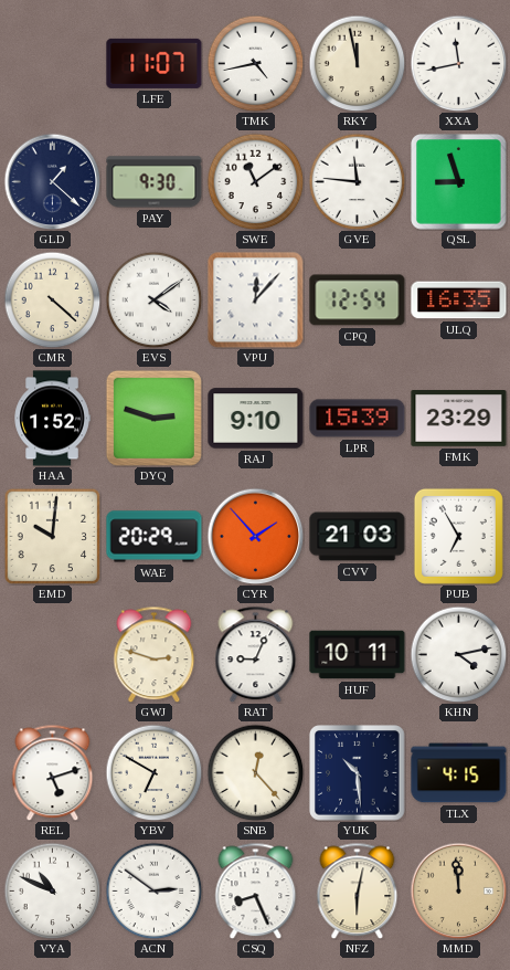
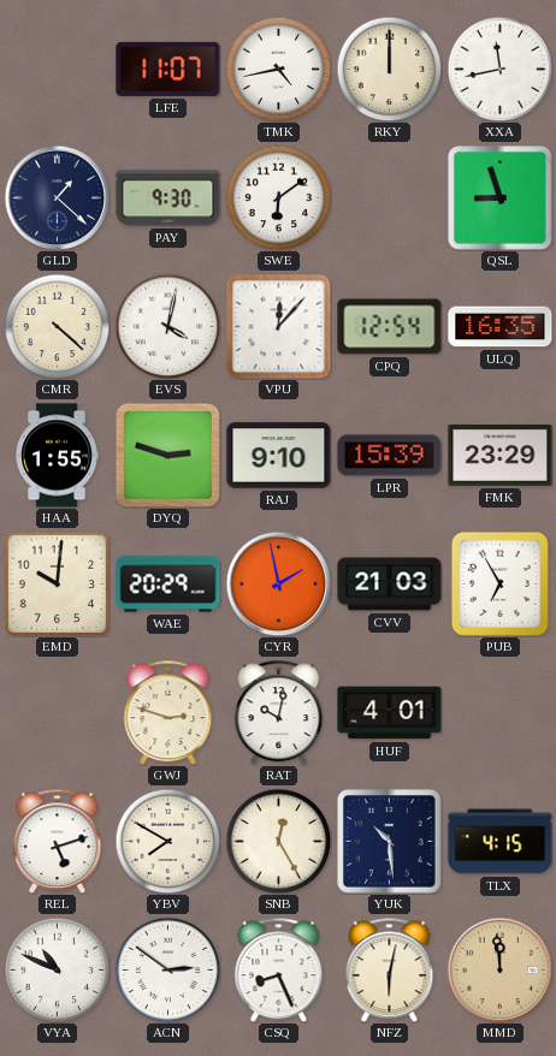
RKY: 11:58 -> 12:00 (389, 69)
SWE: 11:09 -> 6:09 (278, 197)
GVE: 11:46 -> none (357, 181)
EVS: 4:09 -> 4:02 (167, 326)
HAA: 1:52 -> 1:55 (57, 456)
CYR: 1:53 -> 1:58 (278, 583)
RAT: 9:04 -> 10:02 (279, 712)
HUF: 10:11 -> 4:01 (390, 713)
KHN: 4:13 -> none (458, 654)
YBV: 6:50 -> 7:50 (167, 841)
SNB: 12:23 -> 12:25 (278, 841)
